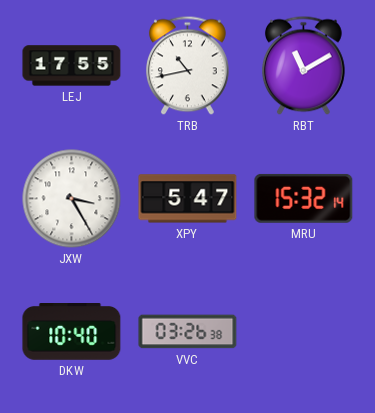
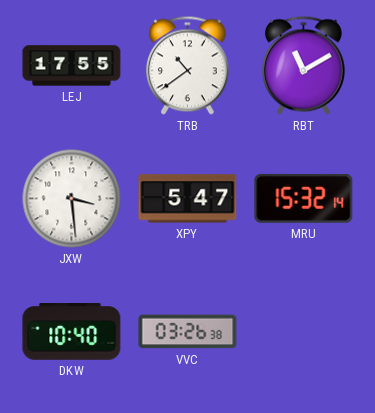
TRB: 10:43 -> 10:39 (188, 66)
JXW: 3:25 -> 3:29 (72, 199)
